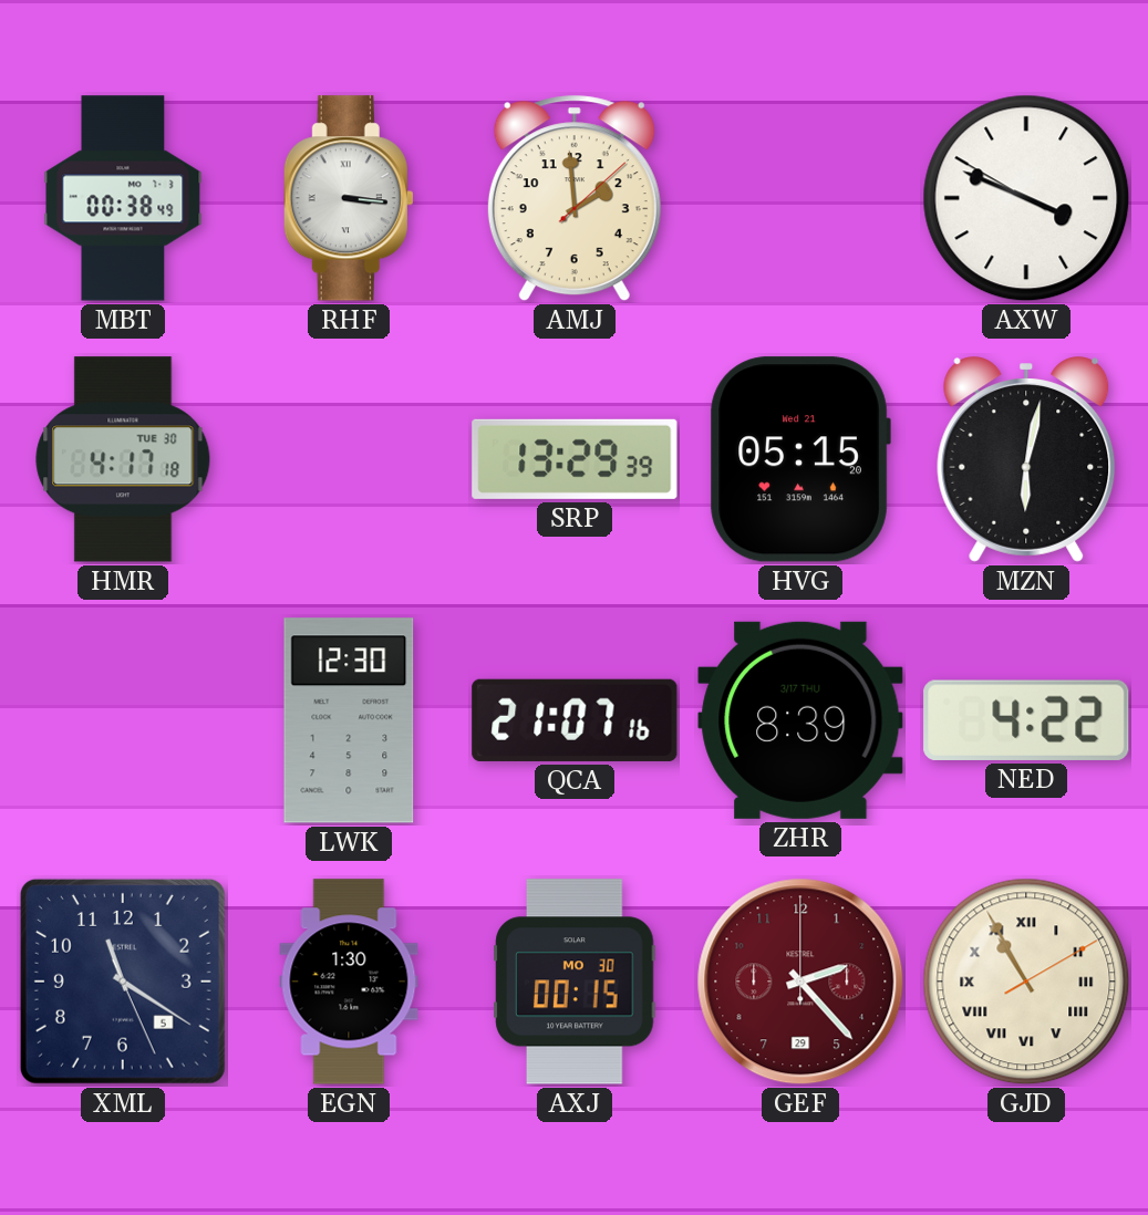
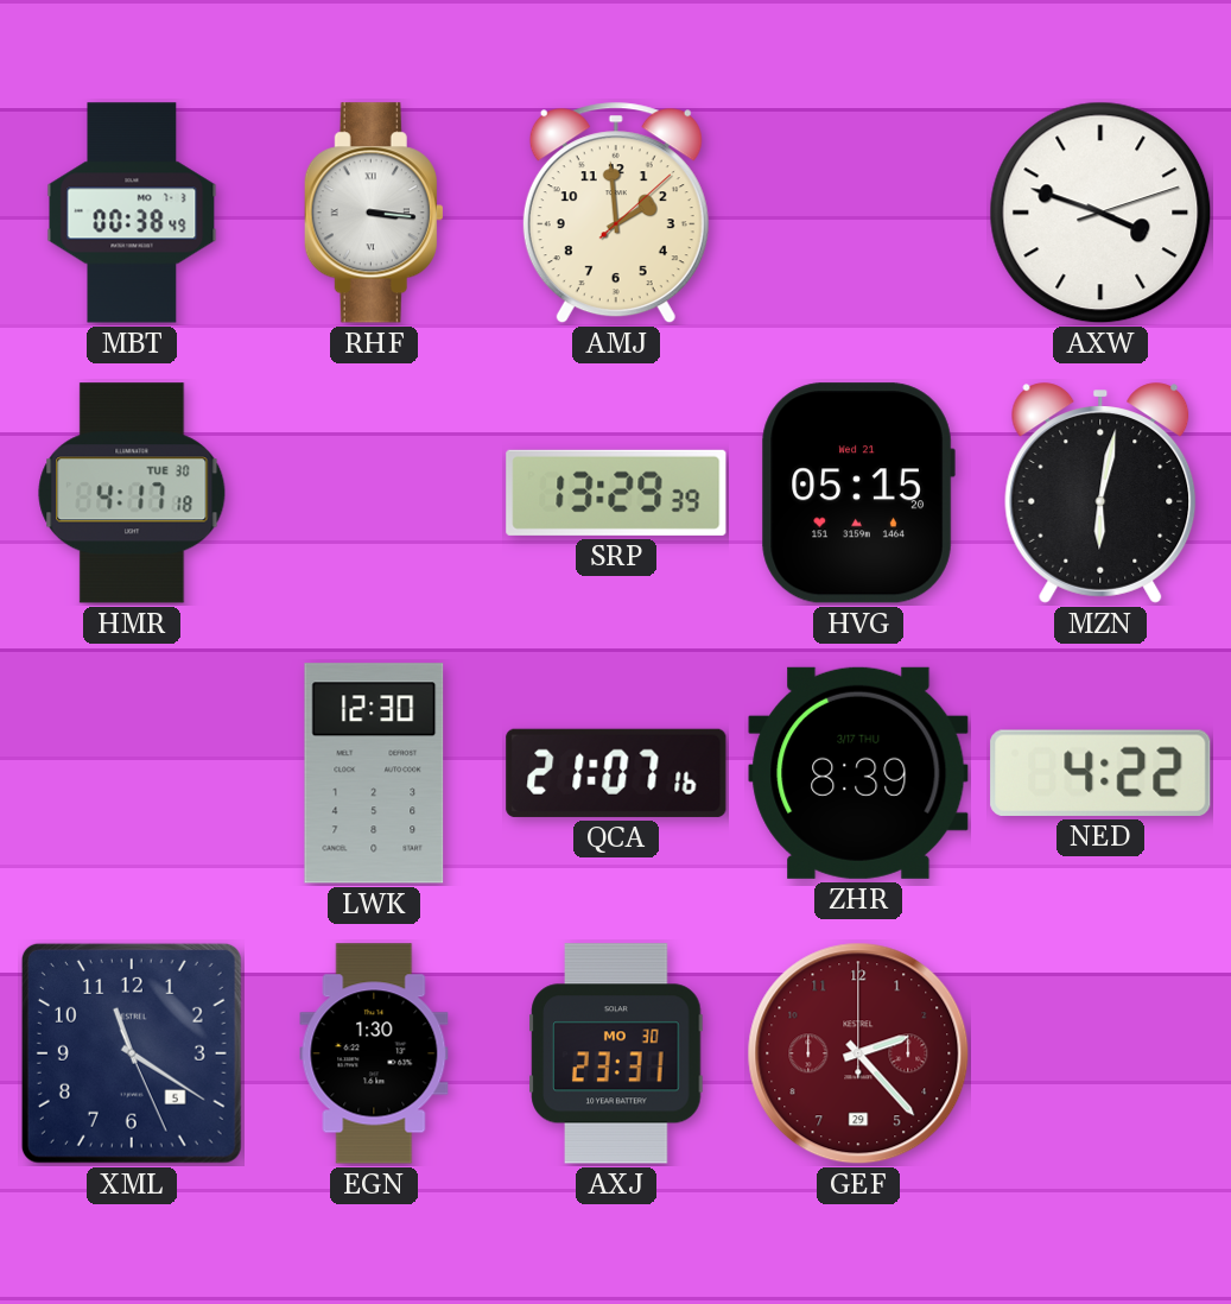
AXW: 3:48:50 -> 3:48:12 (1100, 213)
AXJ: 00:15 -> 23:31 (616, 1053)
GJD: 10:55 -> none (1026, 982)
